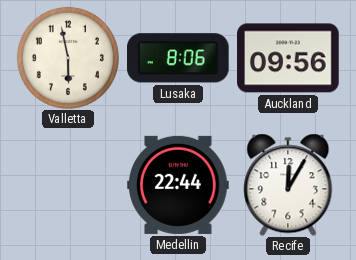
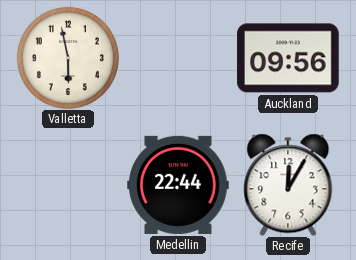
Lusaka: 8:06 -> none (179, 58)
